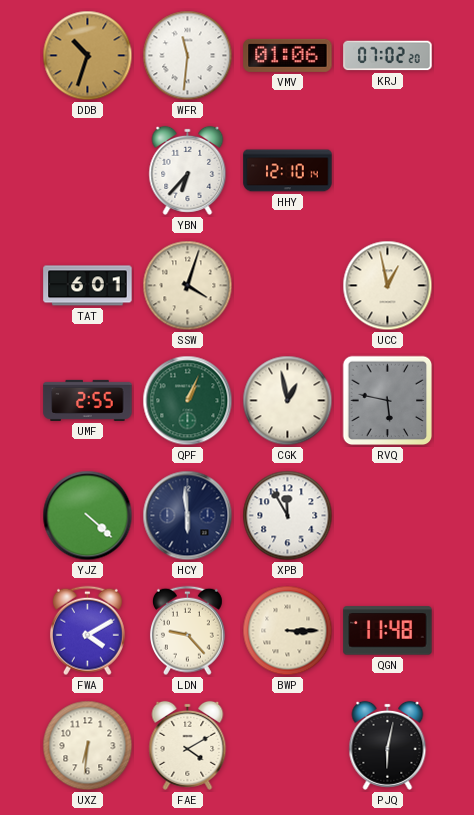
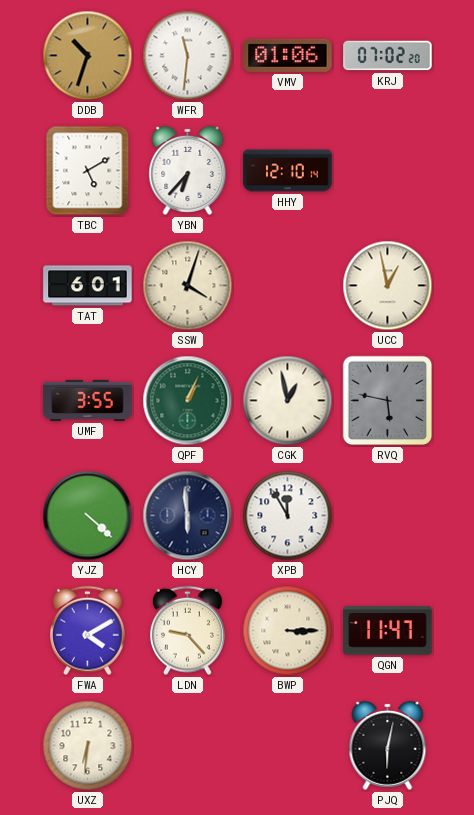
TBC: none -> 5:10 (88, 171)
UMF: 2:55 -> 3:55 (88, 400)
QGN: 11:48 -> 11:47 (388, 631)
FAE: 4:10 -> none (188, 745)
